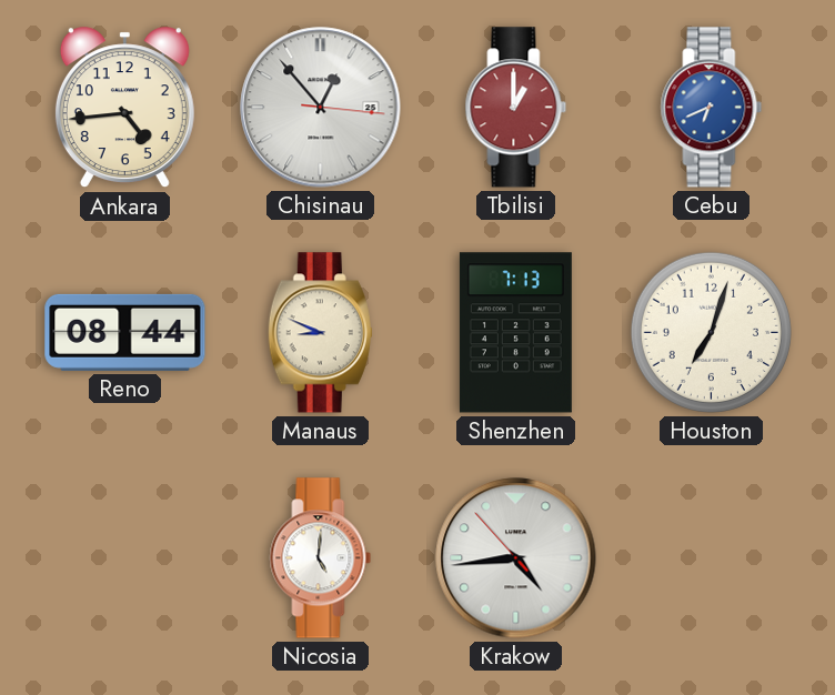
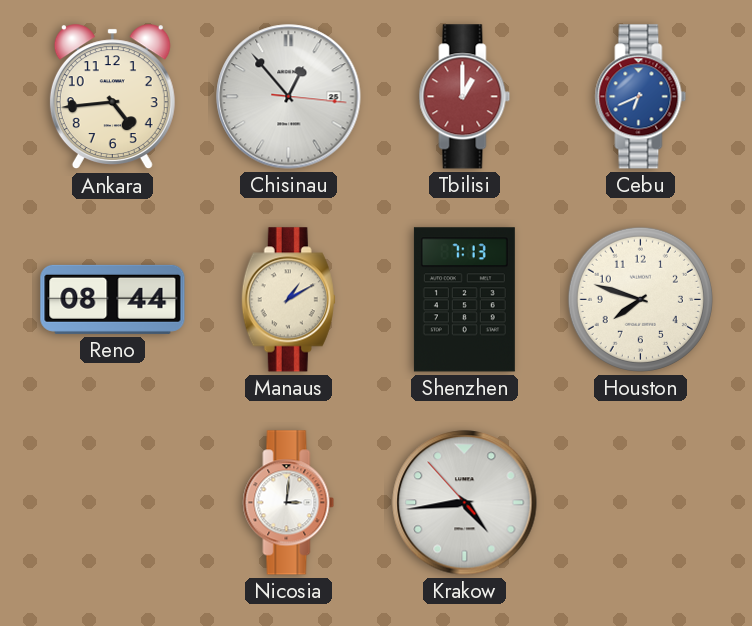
Manaus: 8:49 -> 1:10 (288, 300)
Houston: 7:03 -> 7:48 (640, 299)
Nicosia: 5:01 -> 3:01 (289, 503)
